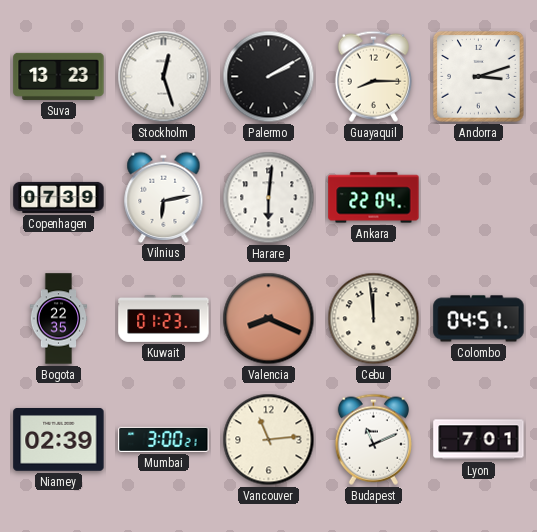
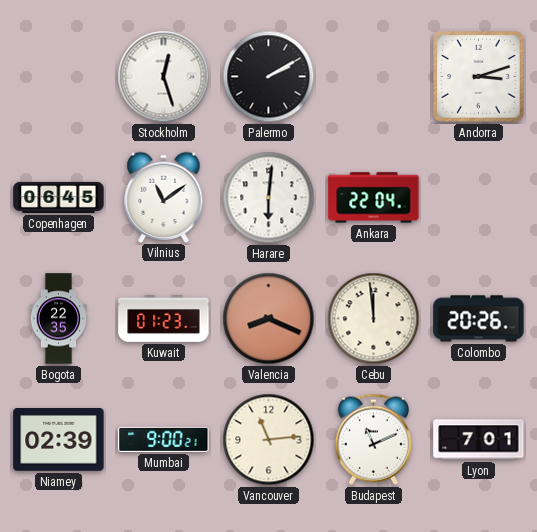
Suva: 13:23 -> none (59, 76)
Guayaquil: 8:15 -> none (373, 76)
Copenhagen: 07:39 -> 06:45 (59, 197)
Vilnius: 6:13 -> 11:09 (164, 197)
Colombo: 04:51 -> 20:26 (479, 319)
Mumbai: 3:00 -> 9:00 (164, 439)
